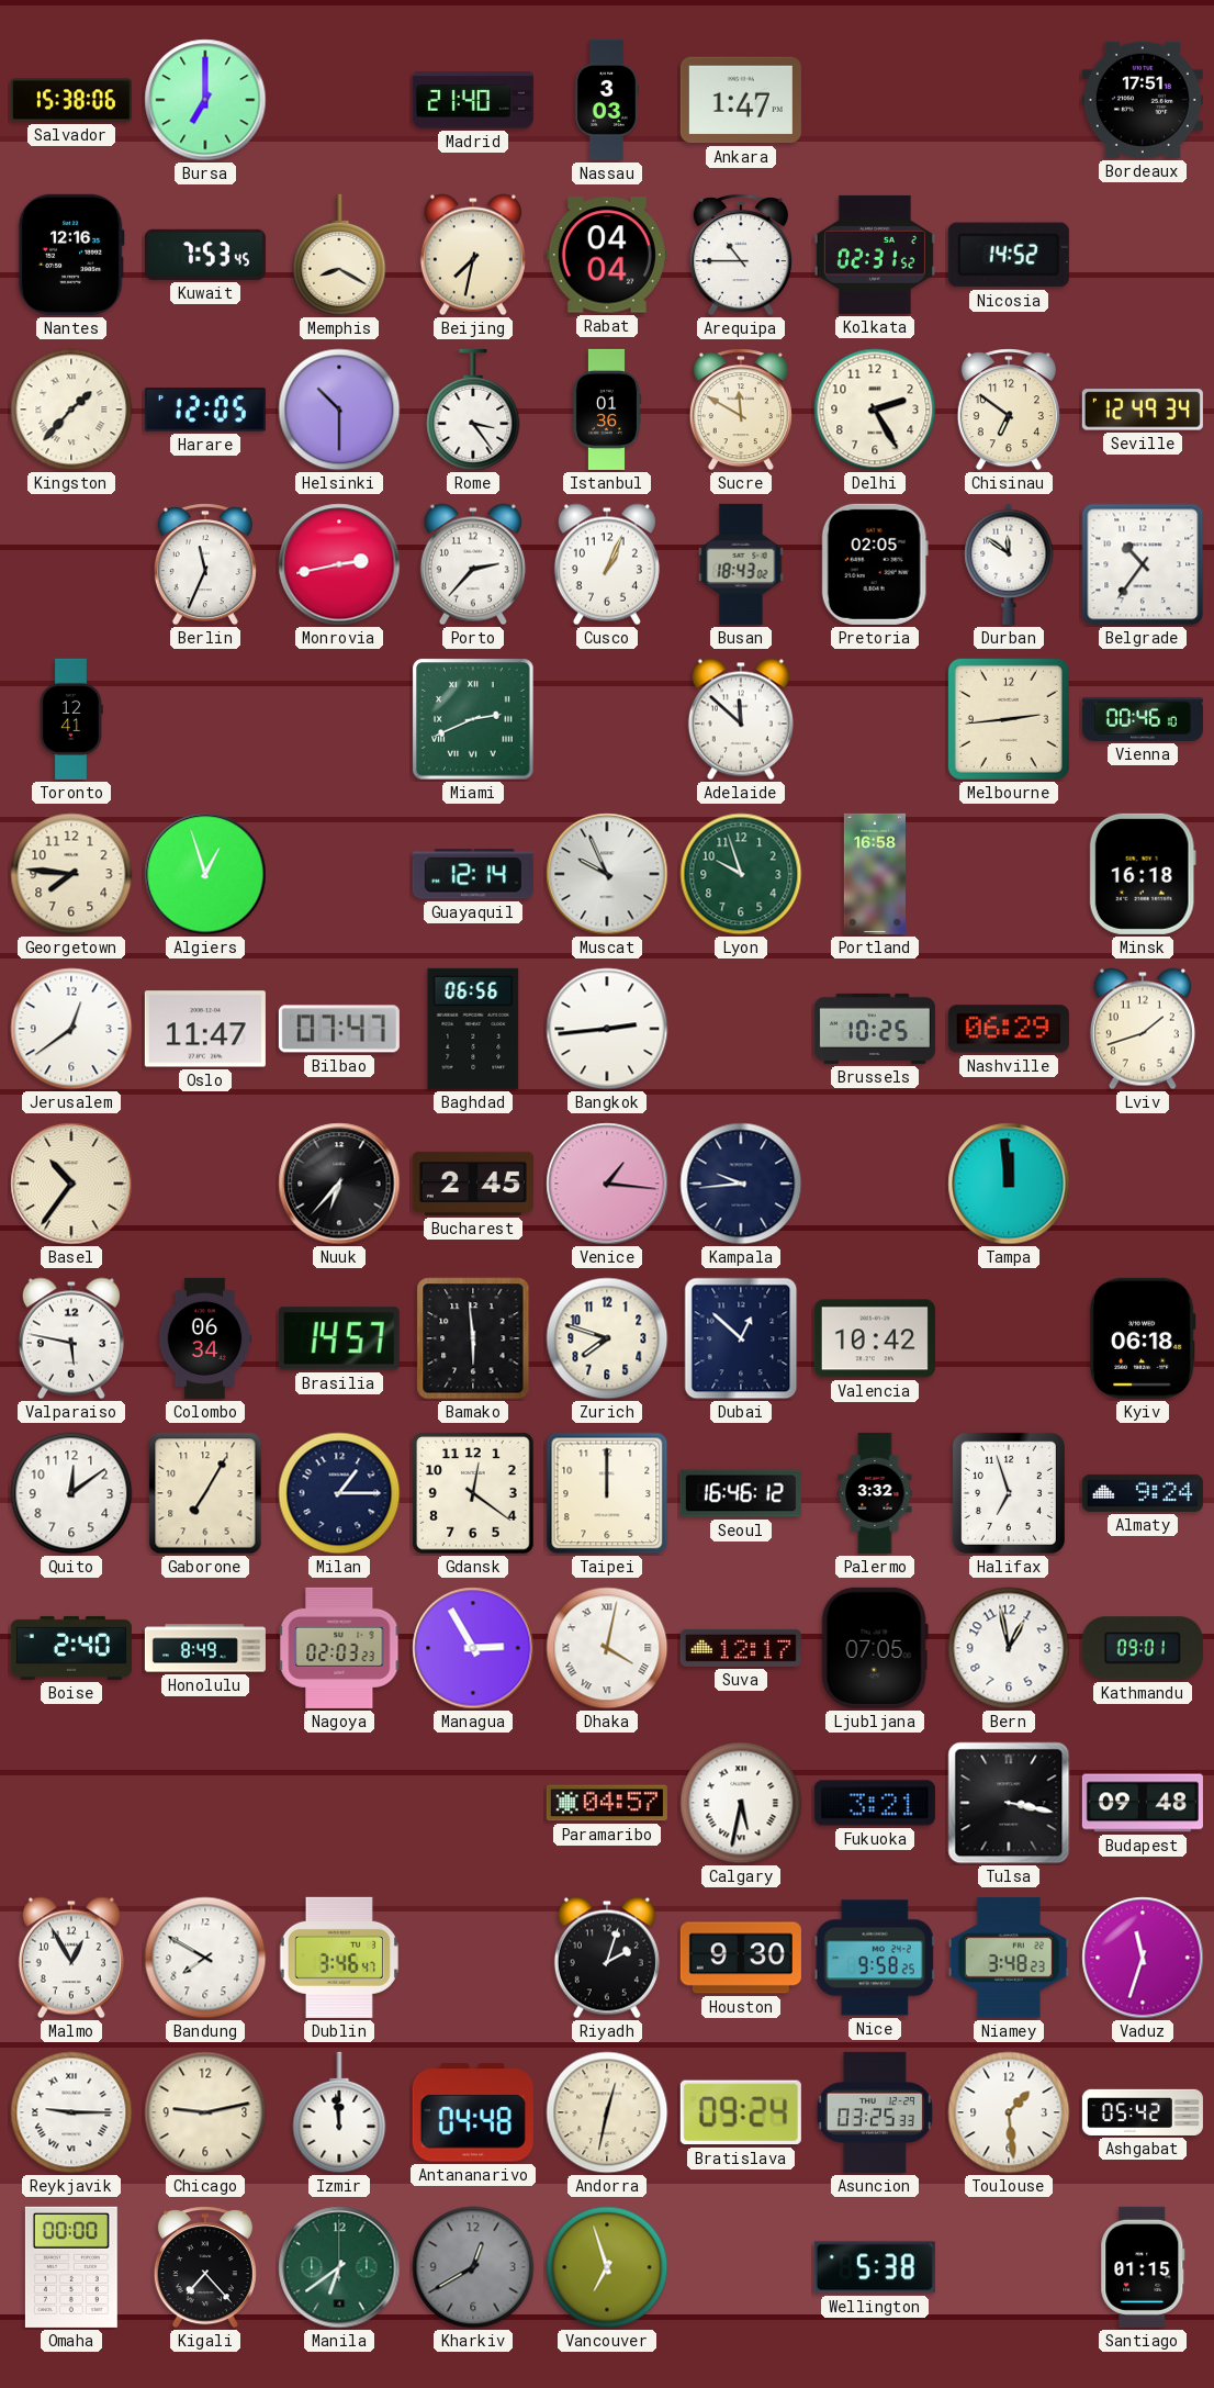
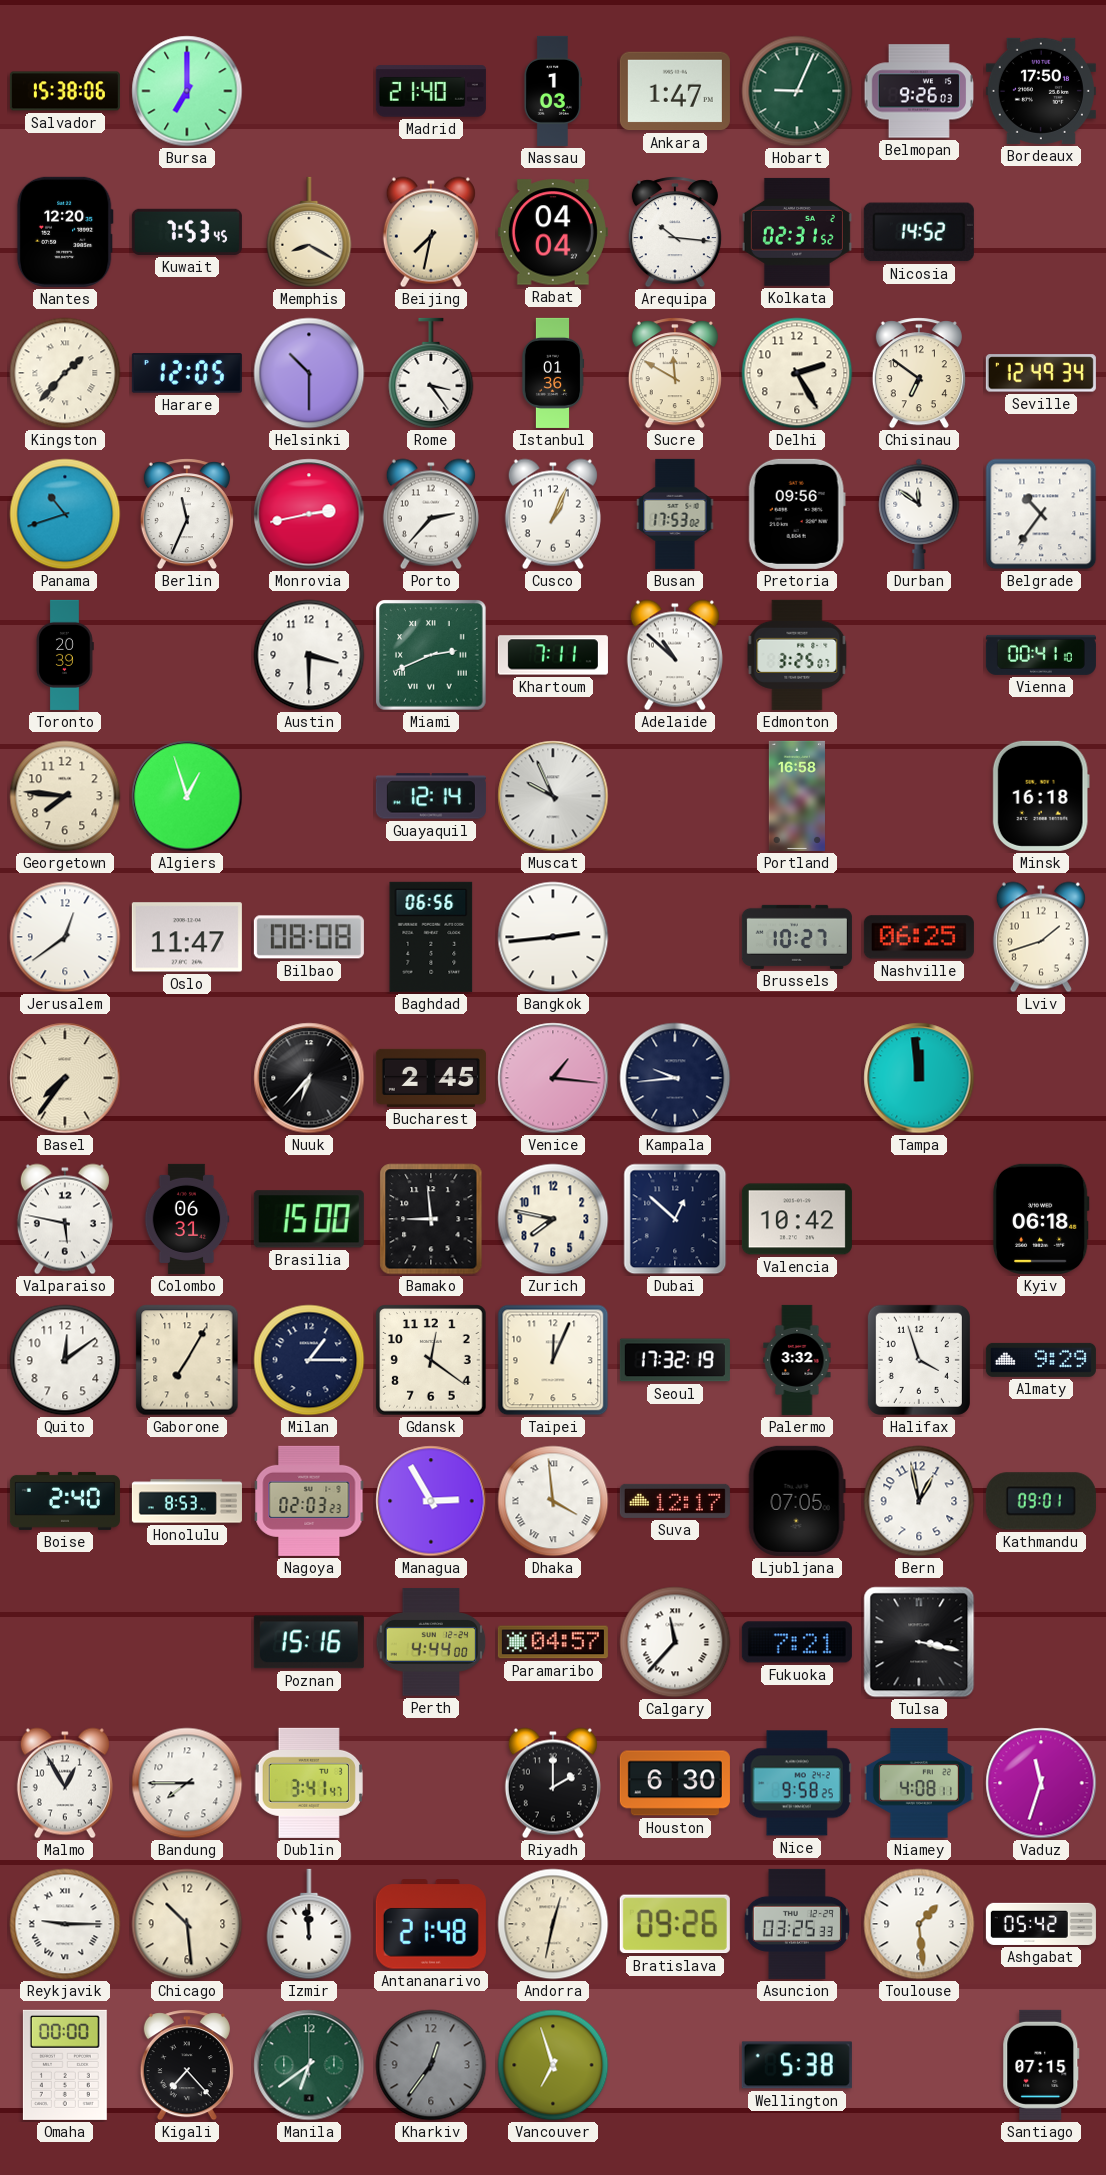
Nassau: 3:03 -> 1:03 (552, 91)
Hobart: none -> 9:04 (797, 91)
Belmopan: none -> 9:26 (918, 91)
Bordeaux: 17:51 -> 17:50 (1041, 91)
Nantes: 12:16 -> 12:20 (65, 232)
Arequipa: 10:45 -> 10:16 (675, 232)
Panama: none -> 10:42 (65, 514)
Busan: 18:43 -> 17:53 (675, 514)
Pretoria: 02:05 -> 09:56 (797, 514)
Toronto: 12:41 -> 20:39 (65, 655)
Austin: none -> 3:30 (309, 655)
Khartoum: none -> 7:11 (553, 655)
Adelaide: 11:52 -> 10:52 (675, 655)
Edmonton: none -> 3:25 (797, 655)
Melbourne: 2:44 -> none (1009, 719)
Vienna: 00:46 -> 00:41 (1041, 655)
Lyon: 9:57 -> none (741, 874)
Bilbao: 07:47 -> 08:08 (309, 937)
Brussels: 10:25 -> 10:27 (797, 937)
Nashville: 06:29 -> 06:25 (919, 937)
Basel: 10:36 -> 7:36 (65, 1078)
Colombo: 06:34 -> 06:31 (187, 1219)
Brasilia: 14:57 -> 15:00 (309, 1219)
Bamako: 5:59 -> 8:59 (431, 1219)
Zurich: 7:48 -> 7:47 (553, 1219)
Taipei: 12:00 -> 12:04 (553, 1360)
Seoul: 16:46 -> 17:32 (675, 1360)
Halifax: 6:57 -> 3:57 (919, 1360)
Almaty: 9:24 -> 9:29 (1041, 1360)
Honolulu: 8:49 -> 8:53 (187, 1501)
Dhaka: 4:02 -> 3:59 (553, 1501)
Poznan: none -> 15:16 (309, 1642)
Perth: none -> 4:44 (431, 1642)
Calgary: 5:32 -> 11:37 (675, 1642)
Fukuoka: 3:21 -> 7:21 (797, 1642)
Budapest: 09:48 -> none (1143, 1803)
Bandung: 7:50 -> 7:45 (187, 1783)
Dublin: 3:46 -> 3:41 (309, 1783)
Riyadh: 2:03 -> 2:00 (553, 1783)
Houston: 9:30 -> 6:30 (675, 1783)
Niamey: 3:48 -> 4:08 (919, 1783)
Chicago: 9:13 -> 10:29 (187, 1924)
Antananarivo: 04:48 -> 21:48 (431, 1924)
Bratislava: 09:24 -> 09:26 (675, 1924)
Kharkiv: 12:40 -> 12:36 (431, 2065)
Santiago: 01:15 -> 07:15 (1041, 2065)
